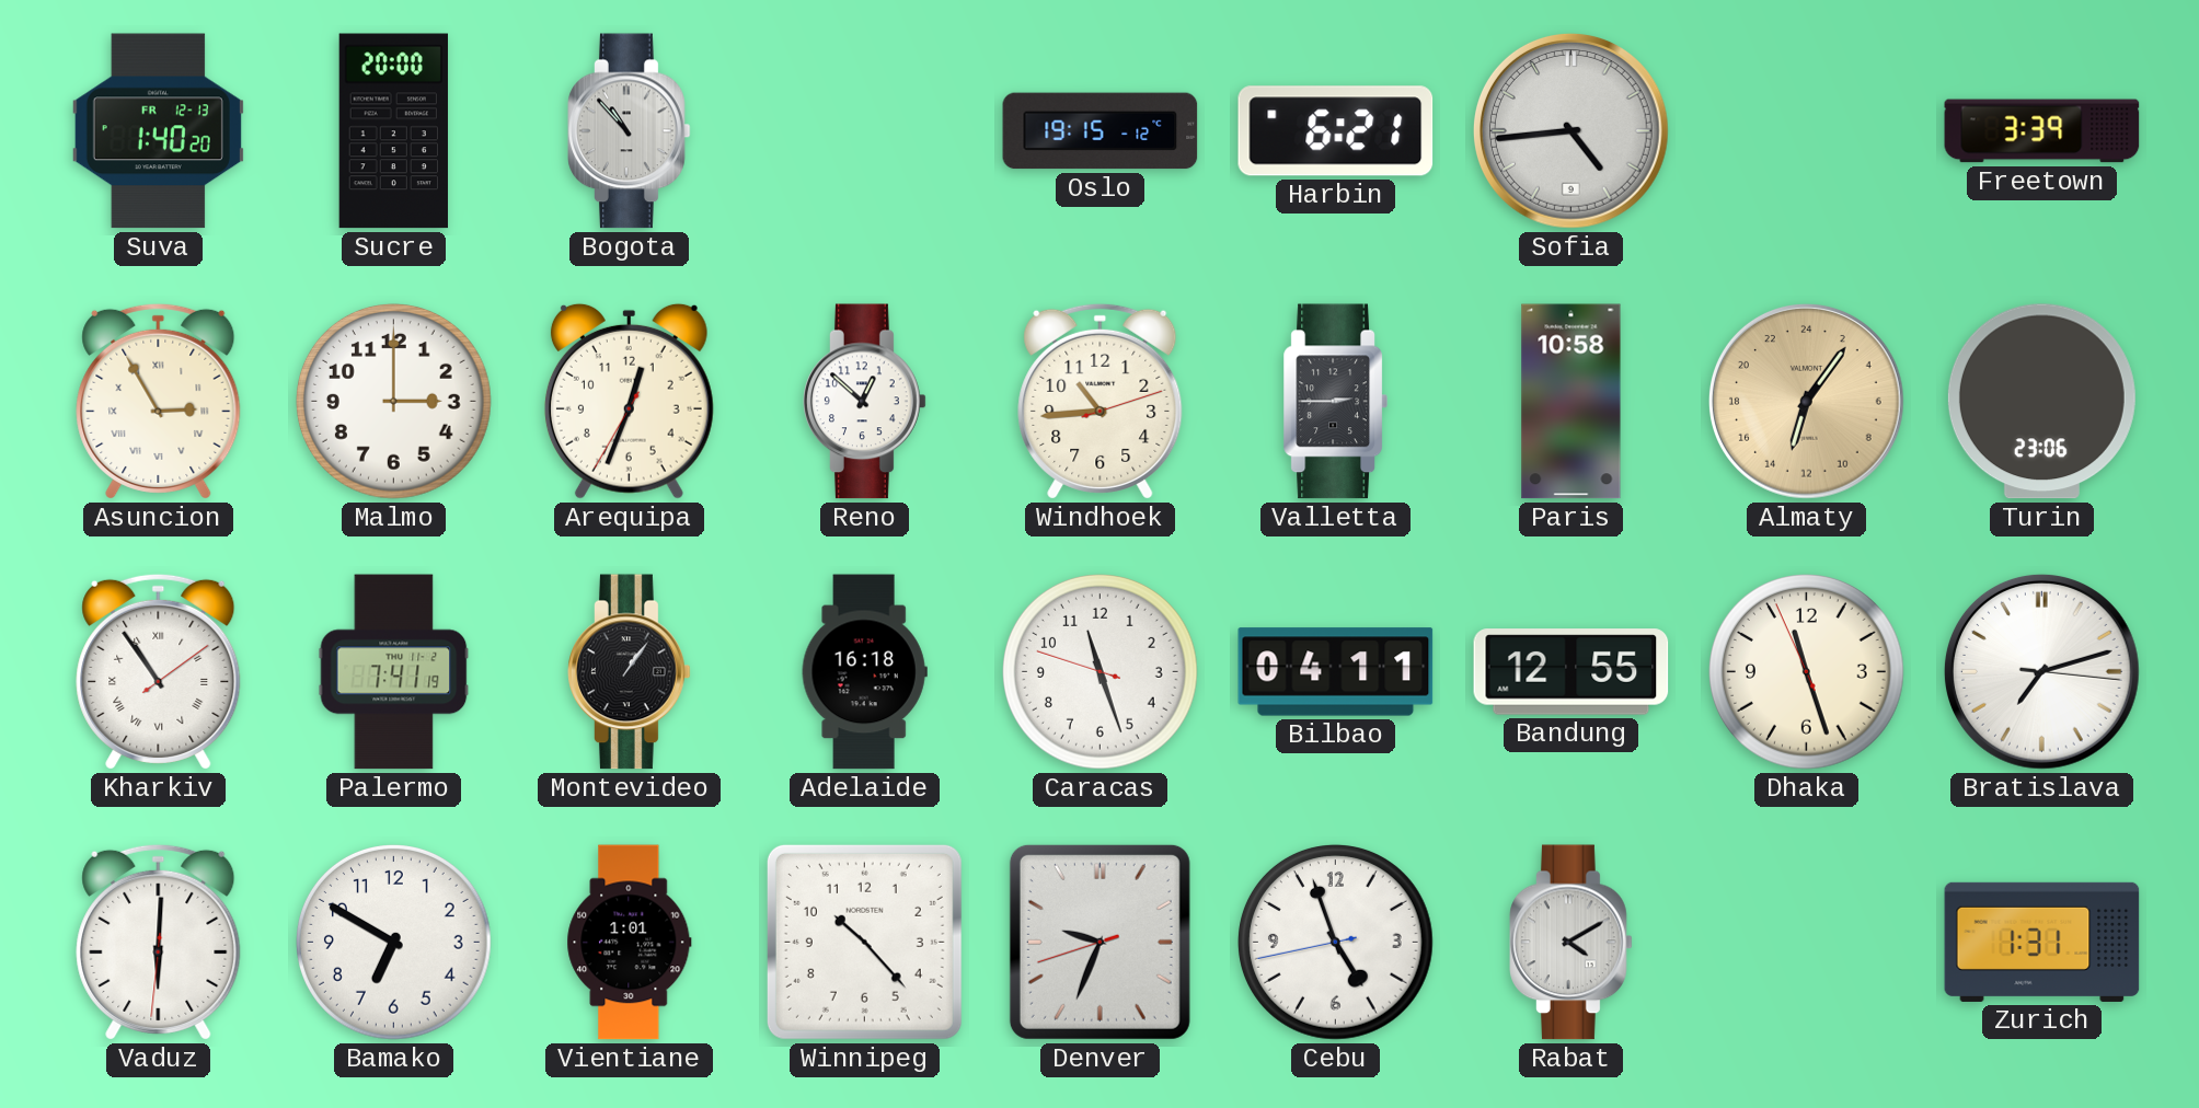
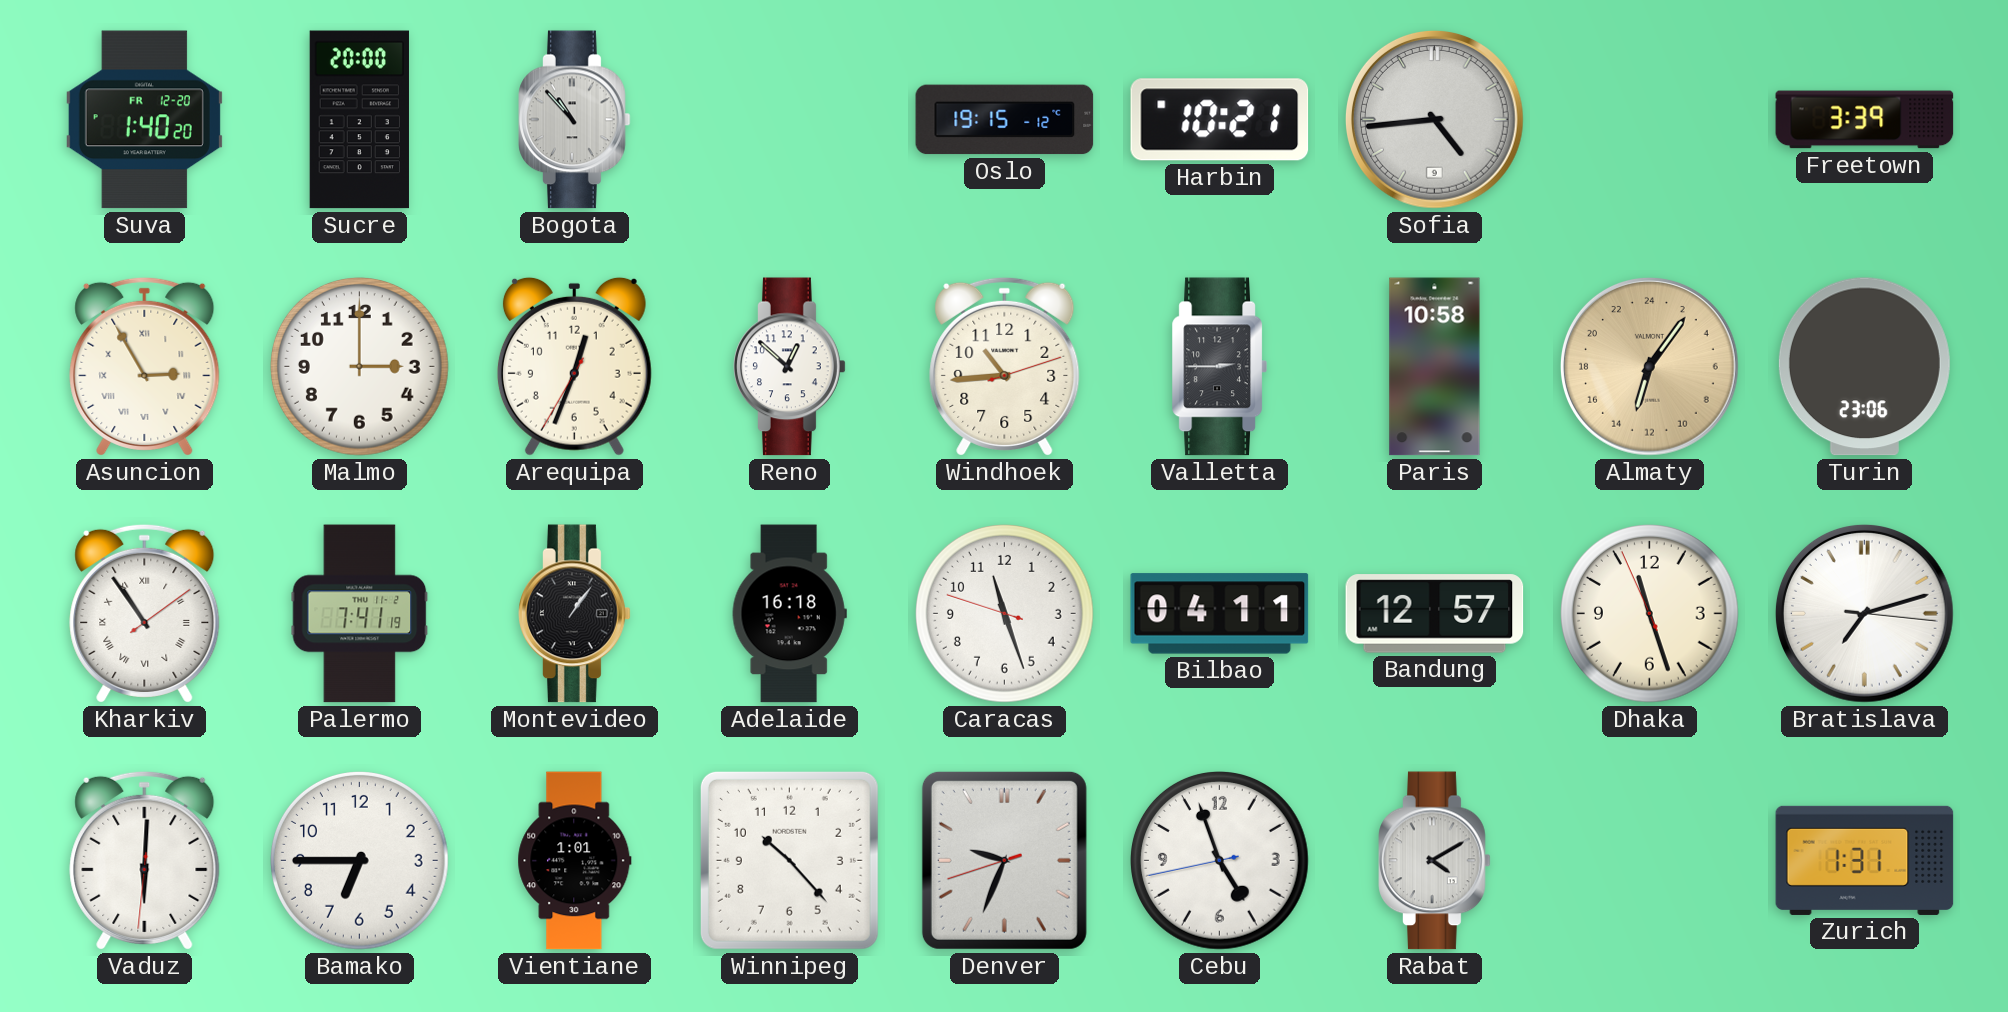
Suva date: FR 12-13 -> FR 12-20 (144, 120)
Harbin: 6:21 -> 10:21 (1220, 120)
Bandung: 12:55 -> 12:57 (1435, 614)
Bamako: 6:50 -> 6:45 (360, 861)
